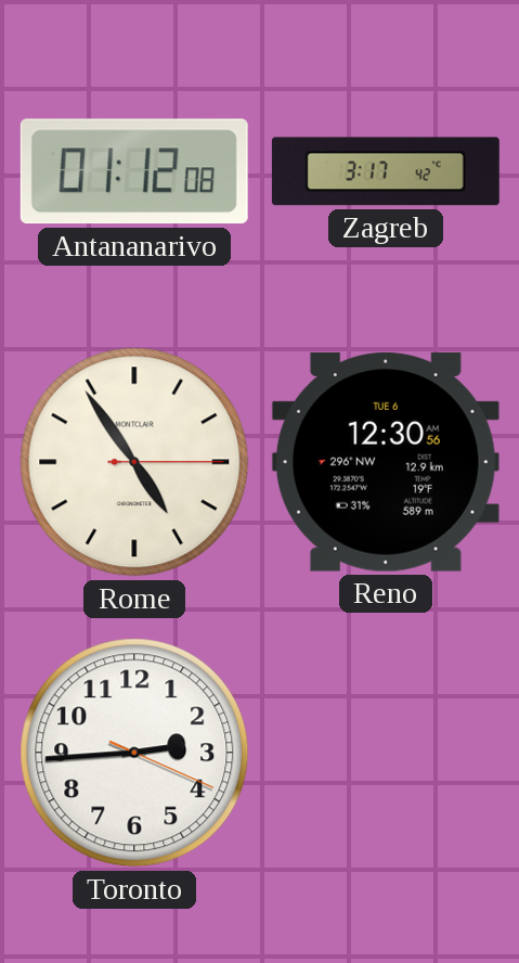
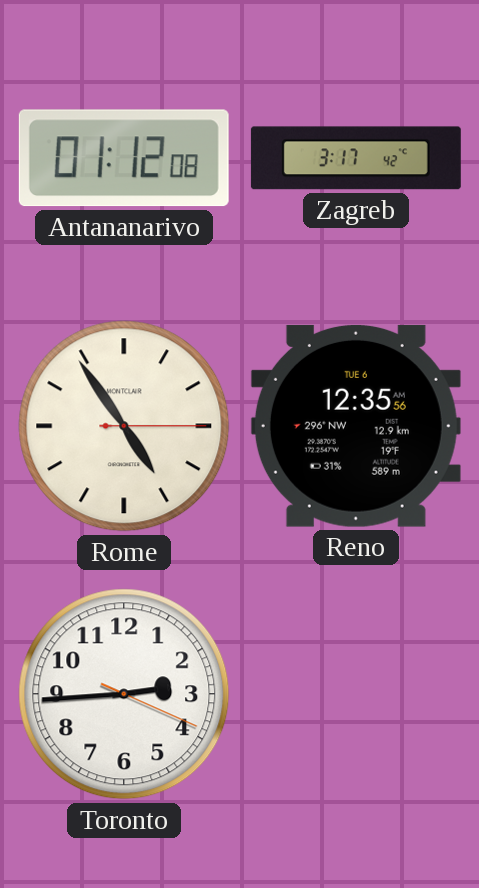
Reno: 12:30 -> 12:35 (356, 426)
